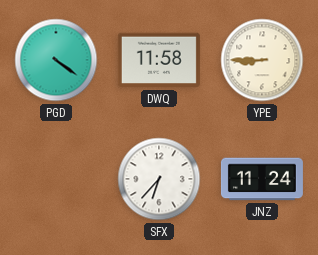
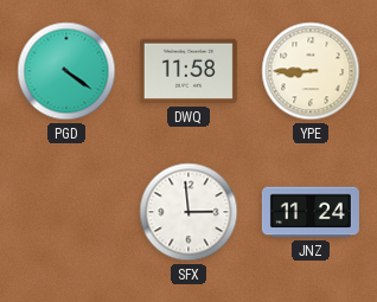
SFX: 6:37 -> 2:59 (188, 212)
